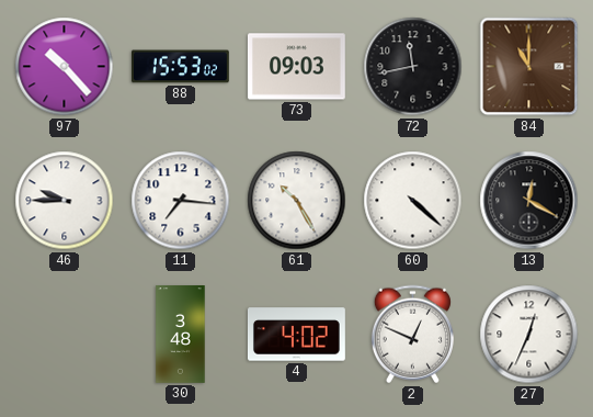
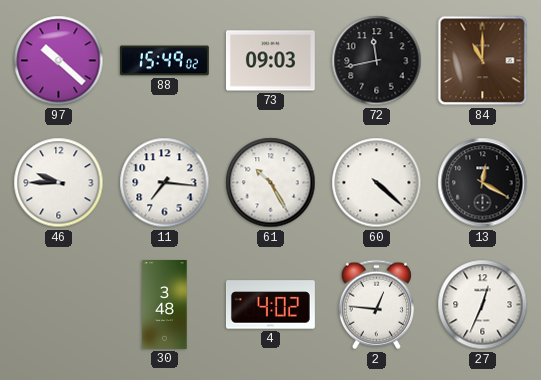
97: 10:23 -> 10:22 (59, 61)
88: 15:53 -> 15:49 (164, 61)
2: 12:49 -> 12:46 (376, 305)
